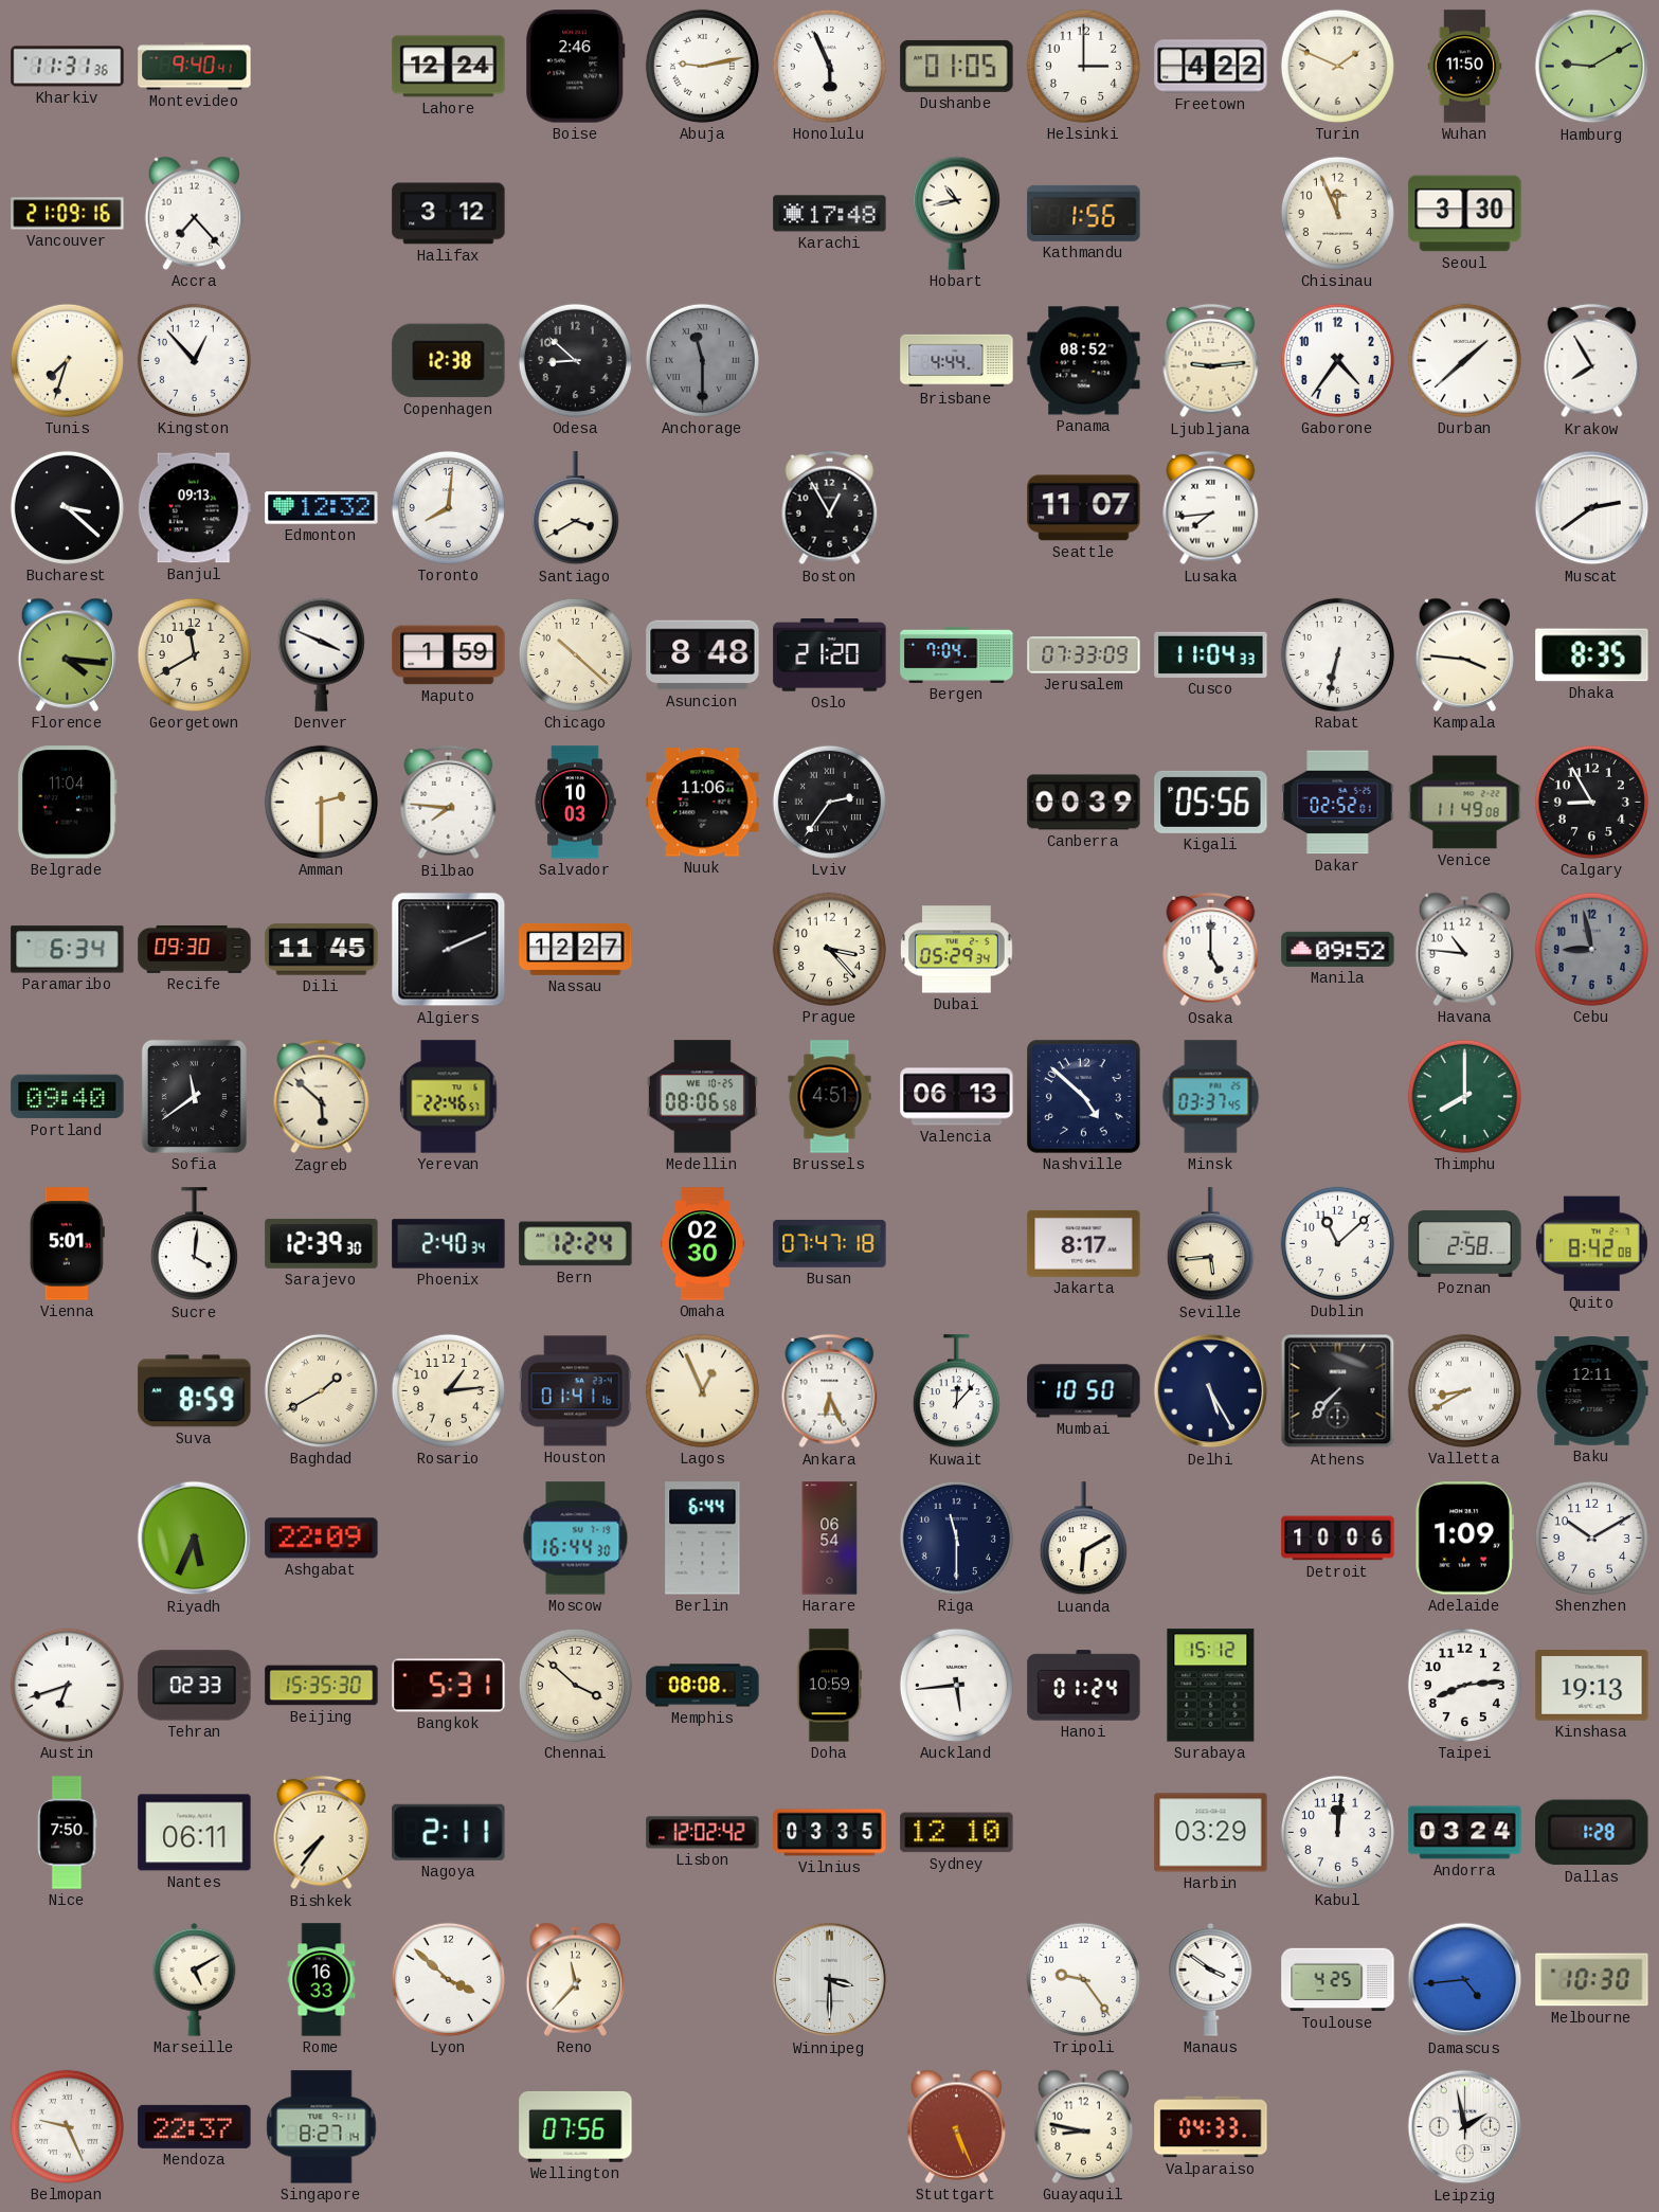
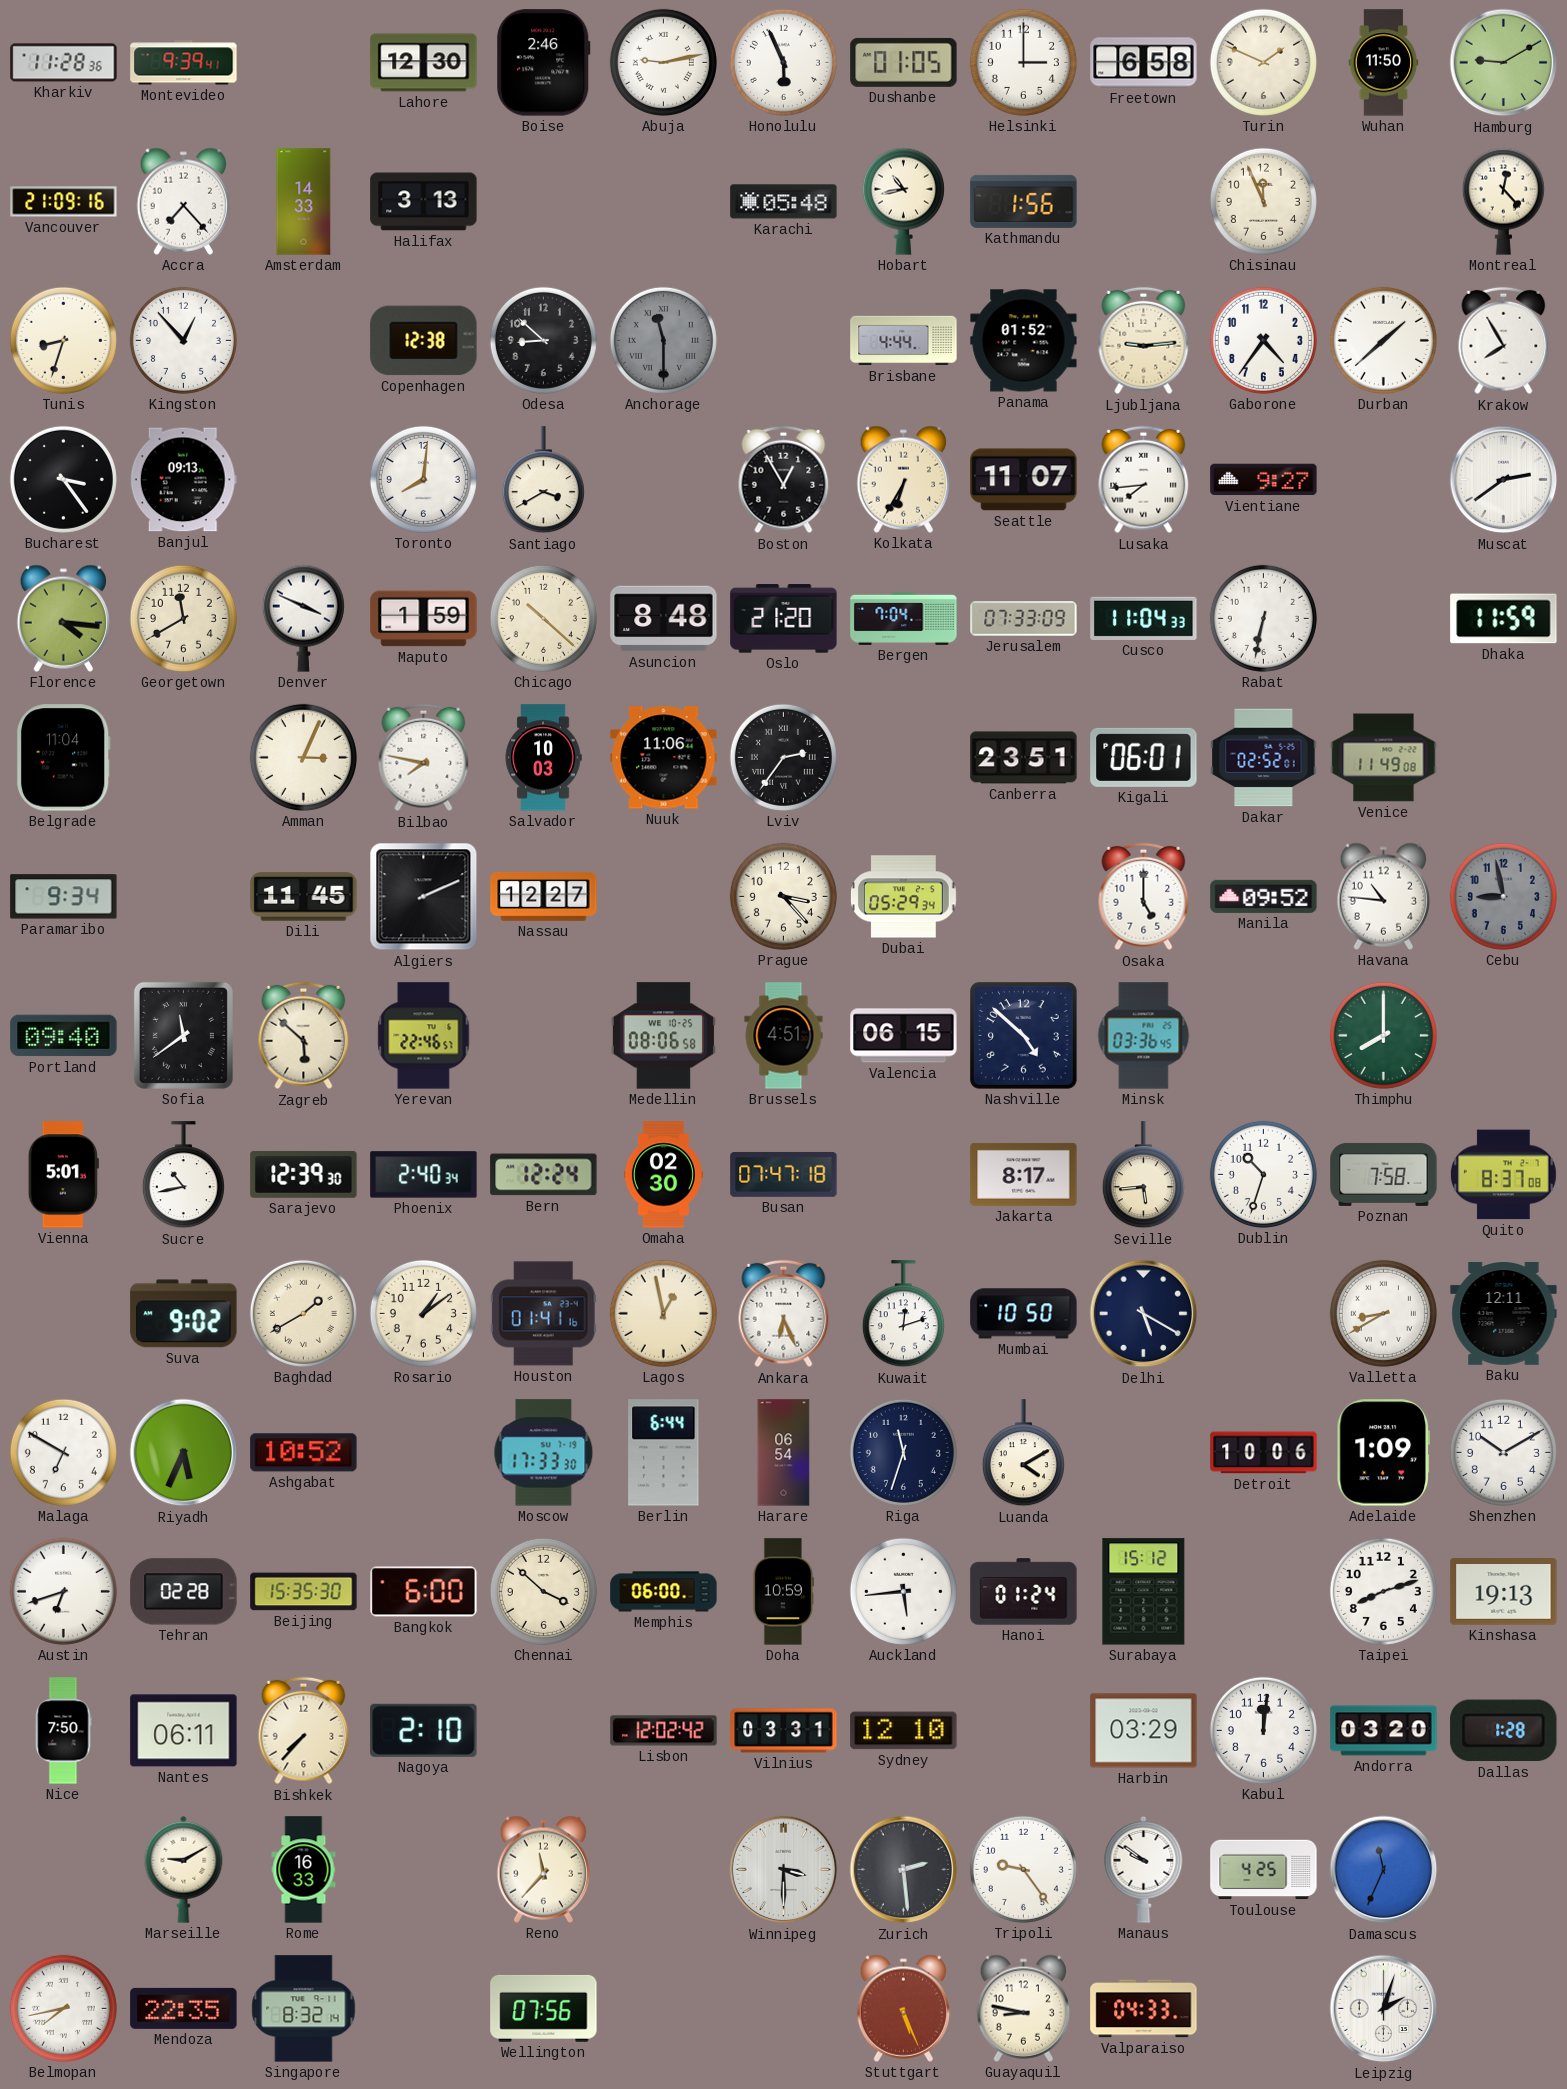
Kharkiv: 11:31 -> 11:28 (64, 63)
Montevideo: 9:40 -> 9:39 (184, 63)
Lahore: 12:24 -> 12:30 (424, 63)
Freetown: 4:22 -> 6:58 (1144, 63)
Amsterdam: none -> 14:33 (304, 202)
Halifax: 3:12 -> 3:13 (424, 202)
Karachi: 17:48 -> 05:48 (784, 202)
Seoul: 3:30 -> none (1465, 214)
Montreal: none -> 12:23 (1503, 201)
Tunis: 7:33 -> 8:33 (63, 340)
Panama: 08:52 -> 01:52 (1024, 341)
Bucharest: 3:22 -> 3:24 (63, 479)
Edmonton: 12:32 -> none (322, 508)
Kolkata: none -> 6:35 (903, 479)
Vientiane: none -> 9:27 (1264, 480)
Kampala: 3:46 -> none (1464, 654)
Dhaka: 8:35 -> 11:59 (1504, 619)
Amman: 2:30 -> 3:04 (303, 757)
Bilbao: 7:46 -> 7:47 (424, 758)
Canberra: 00:39 -> 23:51 (1024, 758)
Kigali: 05:56 -> 06:01 (1144, 757)
Calgary: 8:55 -> none (1591, 802)
Paramaribo: 6:34 -> 9:34 (64, 897)
Recife: 09:30 -> none (195, 950)
Valencia: 06:13 -> 06:15 (904, 1036)
Minsk: 03:37 -> 03:36 (1144, 1036)
Sucre: 4:01 -> 10:43 (183, 1175)
Dublin: 11:08 -> 10:33 (1263, 1174)
Poznan: 2:58 -> 7:58 (1384, 1174)
Quito: 8:42 -> 8:37 (1503, 1175)
Suva: 8:59 -> 9:02 (184, 1314)
Rosario: 1:14 -> 1:09 (423, 1313)
Lagos: 12:56 -> 12:58 (663, 1313)
Kuwait: 12:07 -> 12:12 (903, 1314)
Delhi: 5:25 -> 5:20 (1144, 1314)
Athens: 7:37 -> none (1338, 1391)
Malaga: none -> 6:50 (63, 1452)
Ashgabat: 22:09 -> 10:52 (304, 1453)
Moscow: 16:44 -> 17:33 (544, 1453)
Riga: 11:30 -> 11:33 (903, 1452)
Luanda: 6:10 -> 4:10 (1023, 1453)
Tehran: 02:33 -> 02:28 (184, 1592)
Bangkok: 5:31 -> 6:00 (424, 1592)
Memphis: 08:08 -> 06:00 (664, 1592)
Taipei: 8:14 -> 8:12 (1383, 1591)
Bishkek: 7:36 -> 7:37 (304, 1731)
Nagoya: 2:11 -> 2:10 (424, 1730)
Vilnius: 03:35 -> 03:31 (784, 1731)
Andorra: 03:24 -> 03:20 (1384, 1731)
Marseille: 5:10 -> 9:10 (184, 1869)
Lyon: 3:52 -> none (448, 1979)
Zurich: none -> 2:29 (904, 1870)
Manaus: 3:51 -> 9:51 (1144, 1869)
Damascus: 4:44 -> 11:34 (1384, 1870)
Melbourne: 10:30 -> none (1592, 1980)
Belmopan: 9:26 -> 7:43 (63, 2008)
Mendoza: 22:37 -> 22:35 (184, 2008)
Singapore: 8:27 -> 8:32 (304, 2009)
Leipzig: 1:58 -> 2:03 (1384, 2009)
